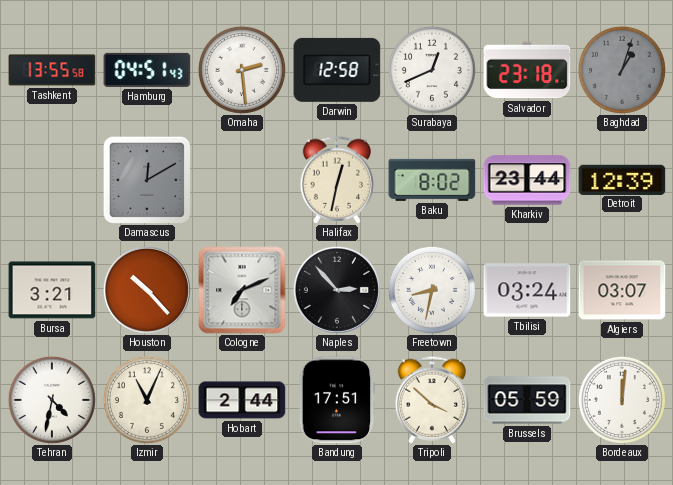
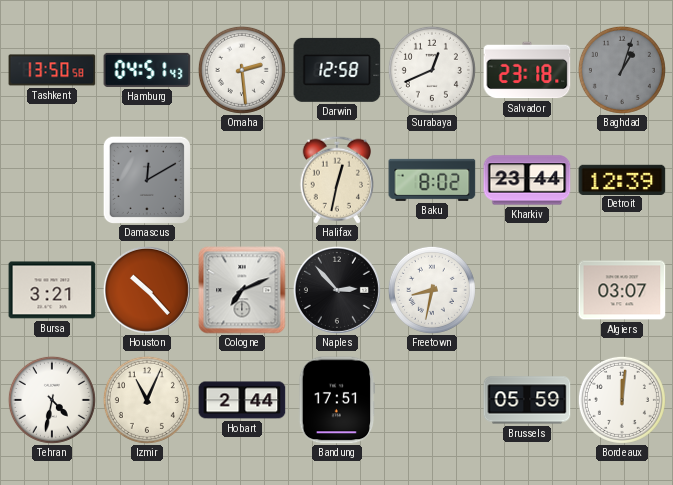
Tashkent: 13:55 -> 13:50 (52, 70)
Tbilisi: 03:24 -> none (527, 290)
Tripoli: 3:52 -> none (431, 400)
